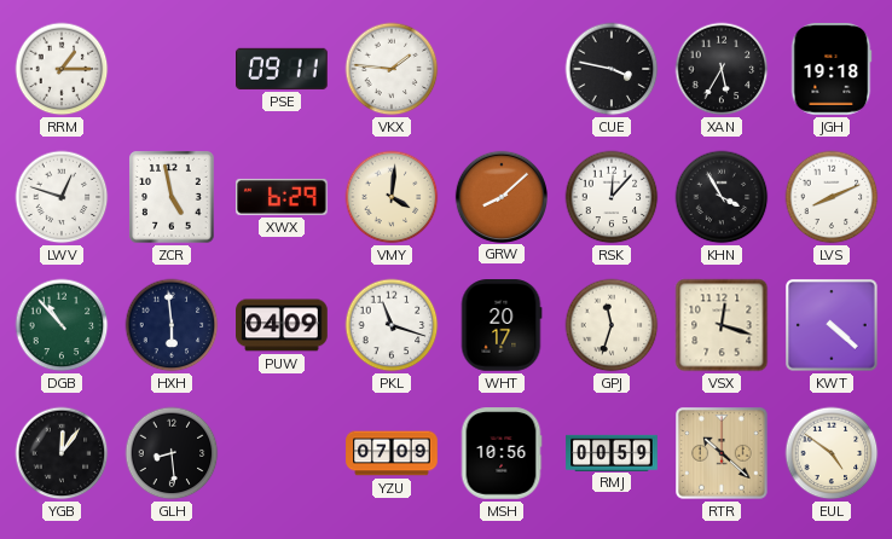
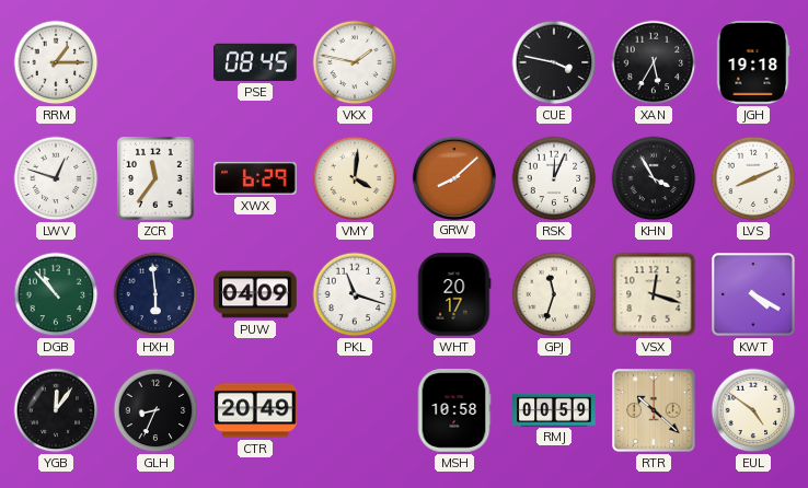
PSE: 09:11 -> 08:45 (255, 62)
VKX: 1:46 -> 1:47 (355, 62)
ZCR: 4:58 -> 11:36 (155, 178)
RSK: 12:07 -> 12:04 (554, 178)
KWT: 4:22 -> 4:20 (754, 295)
GLH: 8:29 -> 8:34 (155, 410)
CTR: none -> 20:49 (255, 410)
YZU: 07:09 -> none (392, 453)
MSH: 10:56 -> 10:58 (454, 410)
